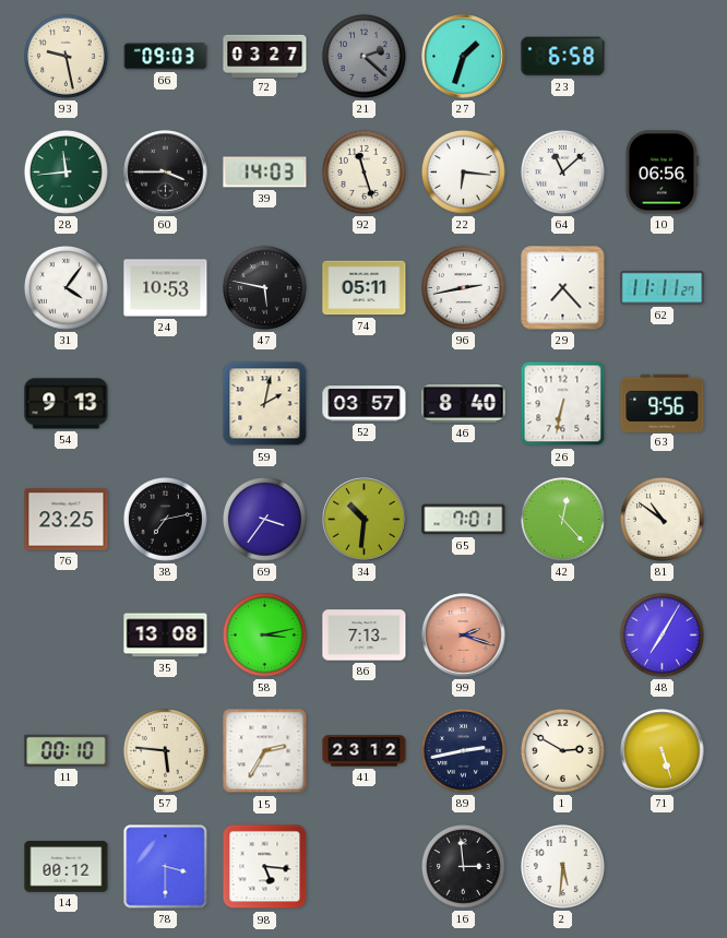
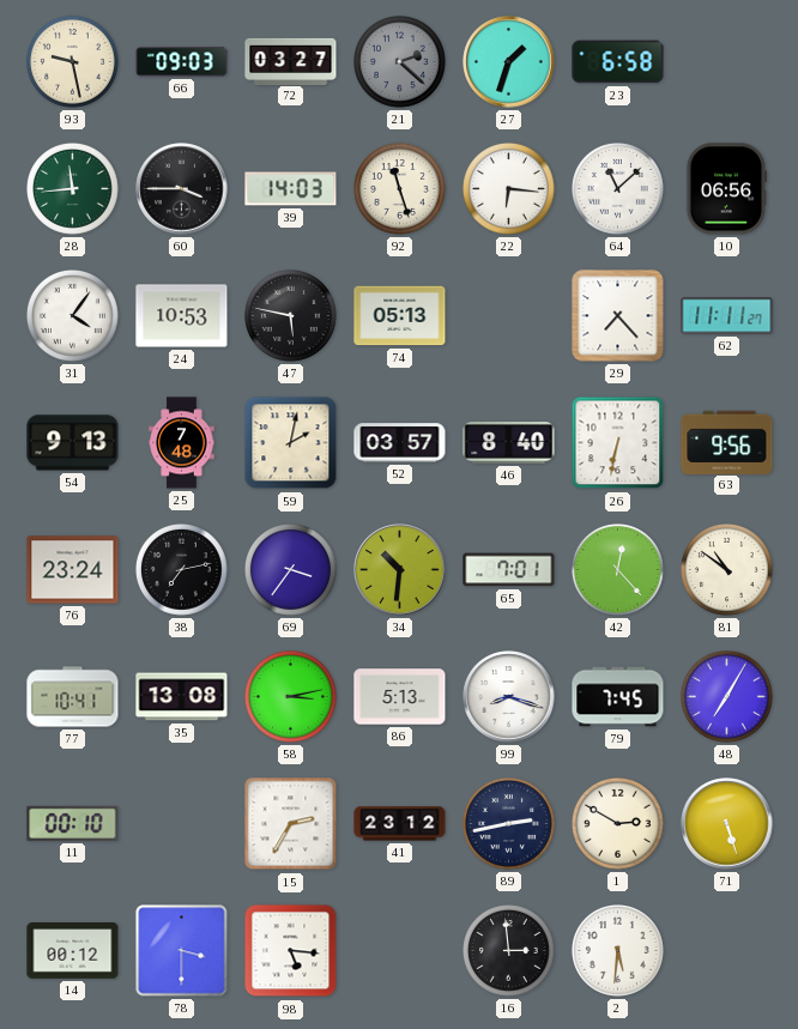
74: 05:11 -> 05:13 (400, 316)
96: 2:43 -> none (464, 288)
25: none -> 7:48 (182, 443)
76: 23:25 -> 23:24 (73, 570)
77: none -> 10:41 (73, 697)
86: 7:13 -> 5:13 (400, 697)
99: 2:18 -> 8:18 (509, 697)
99 dial: salmon -> white (509, 697)
79: none -> 7:45 (618, 697)
57: 5:46 -> none (166, 751)
